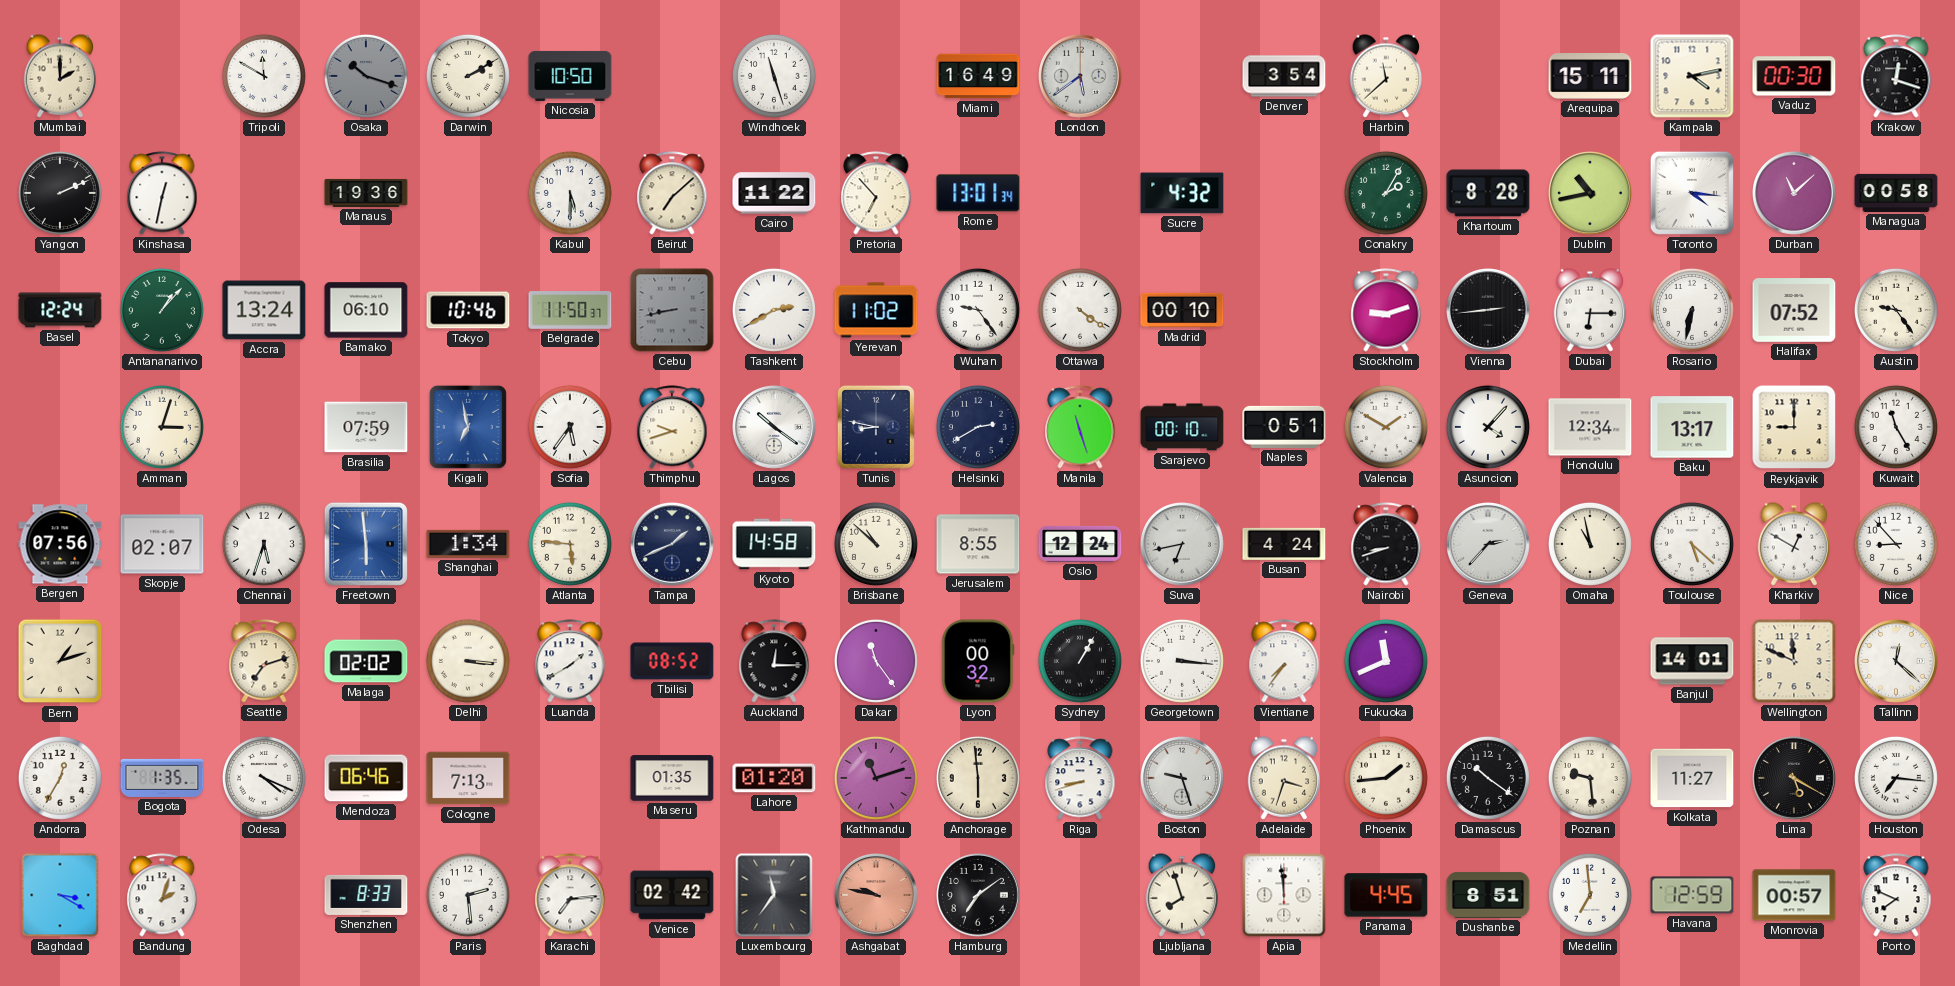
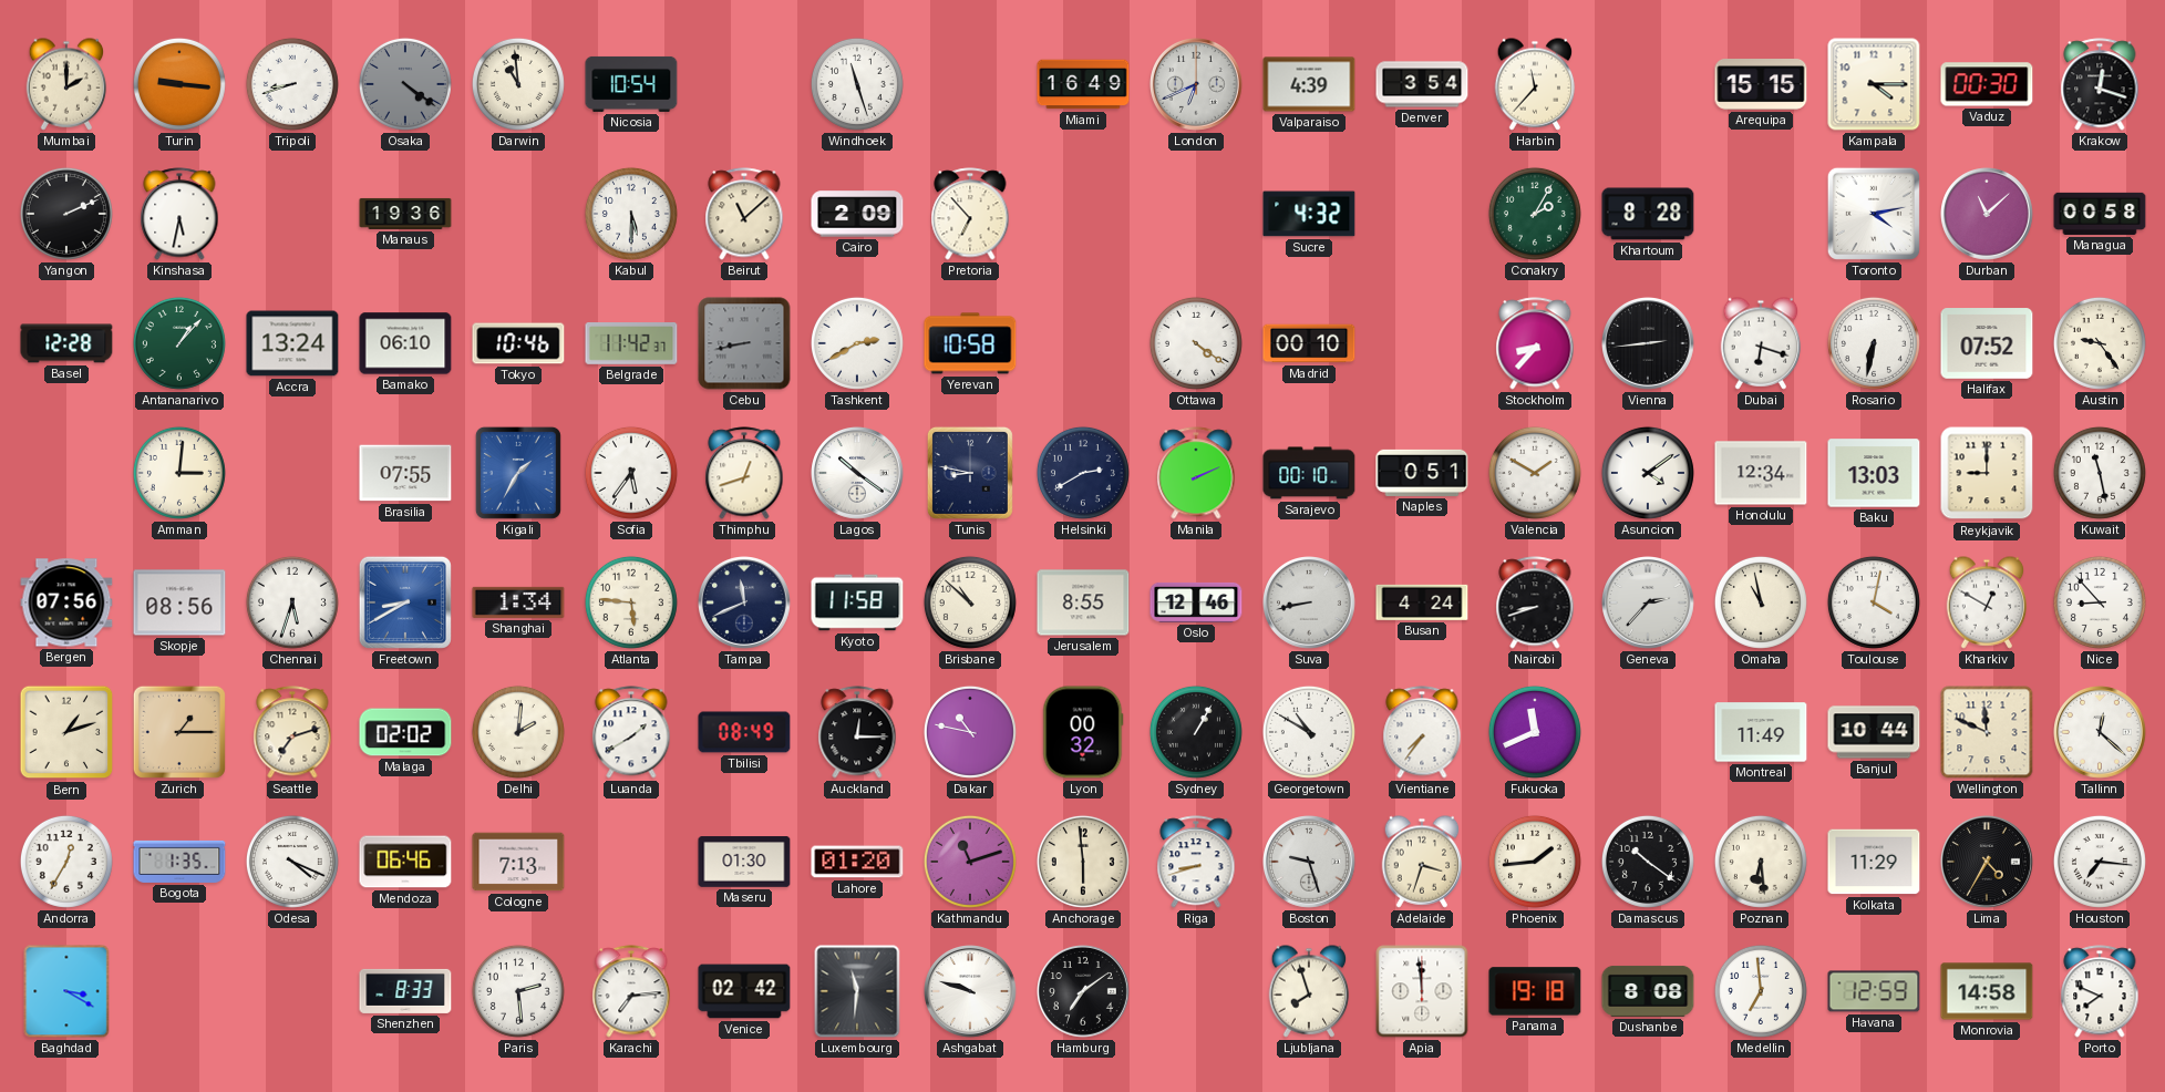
Turin: none -> 9:16 (179, 84)
Tripoli: 11:50 -> 8:42 (292, 84)
Osaka: 10:18 -> 4:21 (405, 84)
Darwin: 2:10 -> 10:59 (518, 84)
Nicosia: 10:50 -> 10:54 (631, 84)
London: 5:39 -> 6:41 (1197, 85)
Valparaiso: none -> 4:39 (1309, 84)
Harbin: 11:38 -> 11:37 (1535, 84)
Arequipa: 15:11 -> 15:15 (1761, 85)
Kampala: 4:13 -> 4:15 (1874, 84)
Kinshasa: 12:32 -> 5:32 (179, 214)
Beirut: 7:08 -> 11:08 (744, 214)
Cairo: 11:22 -> 2:09 (857, 214)
Rome: 13:01 -> none (978, 193)
Dublin: 10:43 -> none (1591, 194)
Toronto: 4:16 -> 4:13 (1874, 214)
Basel: 12:24 -> 12:28 (66, 343)
Belgrade: 11:50 -> 11:42 (631, 344)
Yerevan: 11:02 -> 10:58 (970, 343)
Wuhan: 9:24 -> none (978, 310)
Stockholm: 9:12 -> 8:37 (1535, 343)
Dubai: 6:15 -> 6:18 (1761, 343)
Amman: 3:03 -> 3:01 (179, 473)
Brasilia: 07:59 -> 07:55 (405, 473)
Kigali: 6:58 -> 1:35 (518, 473)
Thimphu: 9:42 -> 12:42 (744, 473)
Manila: 11:27 -> 2:11 (1196, 473)
Asuncion: 4:07 -> 4:09 (1648, 473)
Baku: 13:17 -> 13:03 (1874, 473)
Kuwait: 11:25 -> 11:28 (2100, 473)
Skopje: 02:07 -> 08:56 (179, 602)
Freetown: 5:59 -> 8:40 (405, 602)
Tampa: 1:41 -> 11:41 (745, 604)
Kyoto: 14:58 -> 11:58 (857, 602)
Oslo: 12:24 -> 12:46 (1196, 602)
Suva: 6:43 -> 8:43 (1310, 604)
Toulouse: 5:22 -> 4:02 (1874, 602)
Zurich: none -> 1:15 (179, 732)
Delhi: 3:16 -> 2:01 (518, 732)
Tbilisi: 08:52 -> 08:49 (744, 732)
Dakar: 11:24 -> 10:47 (970, 732)
Georgetown: 3:16 -> 10:50 (1309, 732)
Montreal: none -> 11:49 (1761, 732)
Banjul: 14:01 -> 10:44 (1874, 732)
Maseru: 01:35 -> 01:30 (744, 862)
Poznan: 9:29 -> 6:29 (1761, 862)
Kolkata: 11:27 -> 11:29 (1874, 862)
Lima: 5:20 -> 4:35 (1988, 863)
Bandung: 2:03 -> none (162, 895)
Luxembourg: 11:36 -> 11:31 (857, 991)
Ashgabat: 9:47 -> 9:48 (971, 992)
Ashgabat dial: salmon -> white (971, 992)
Panama: 4:45 -> 19:18 (1535, 991)
Dushanbe: 8:51 -> 8:08 (1648, 991)
Monrovia: 00:57 -> 14:58 (1987, 991)
